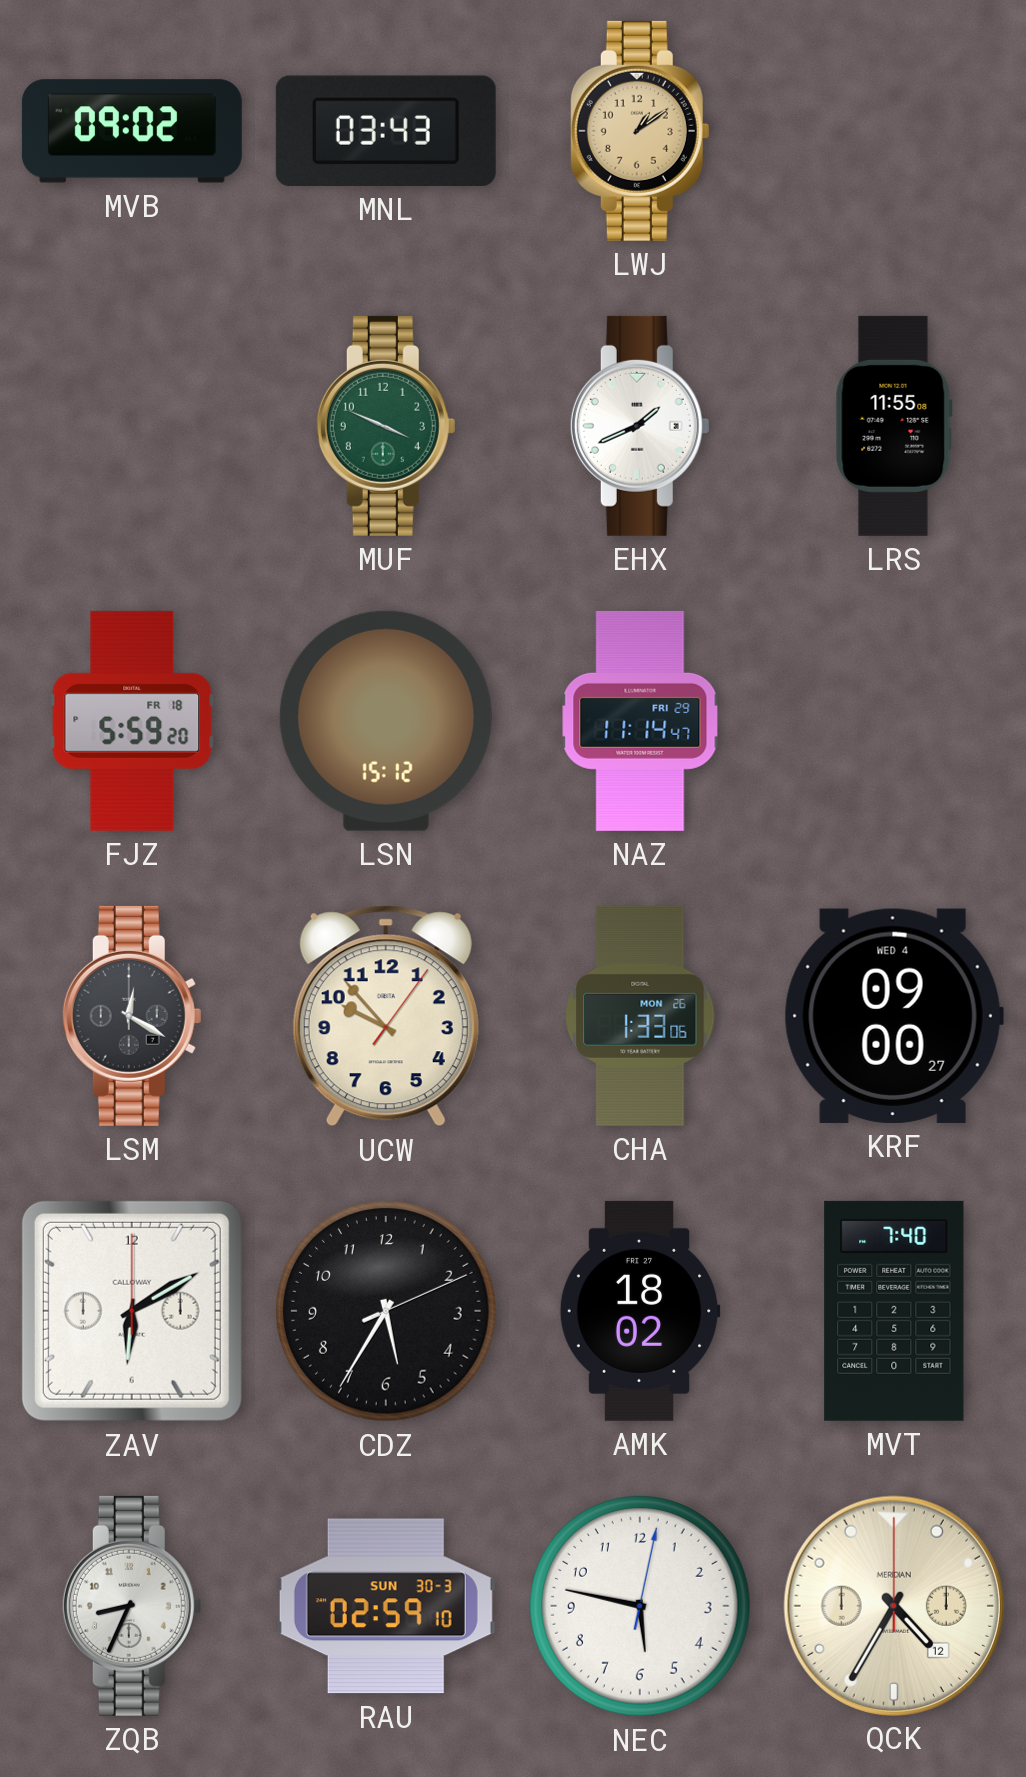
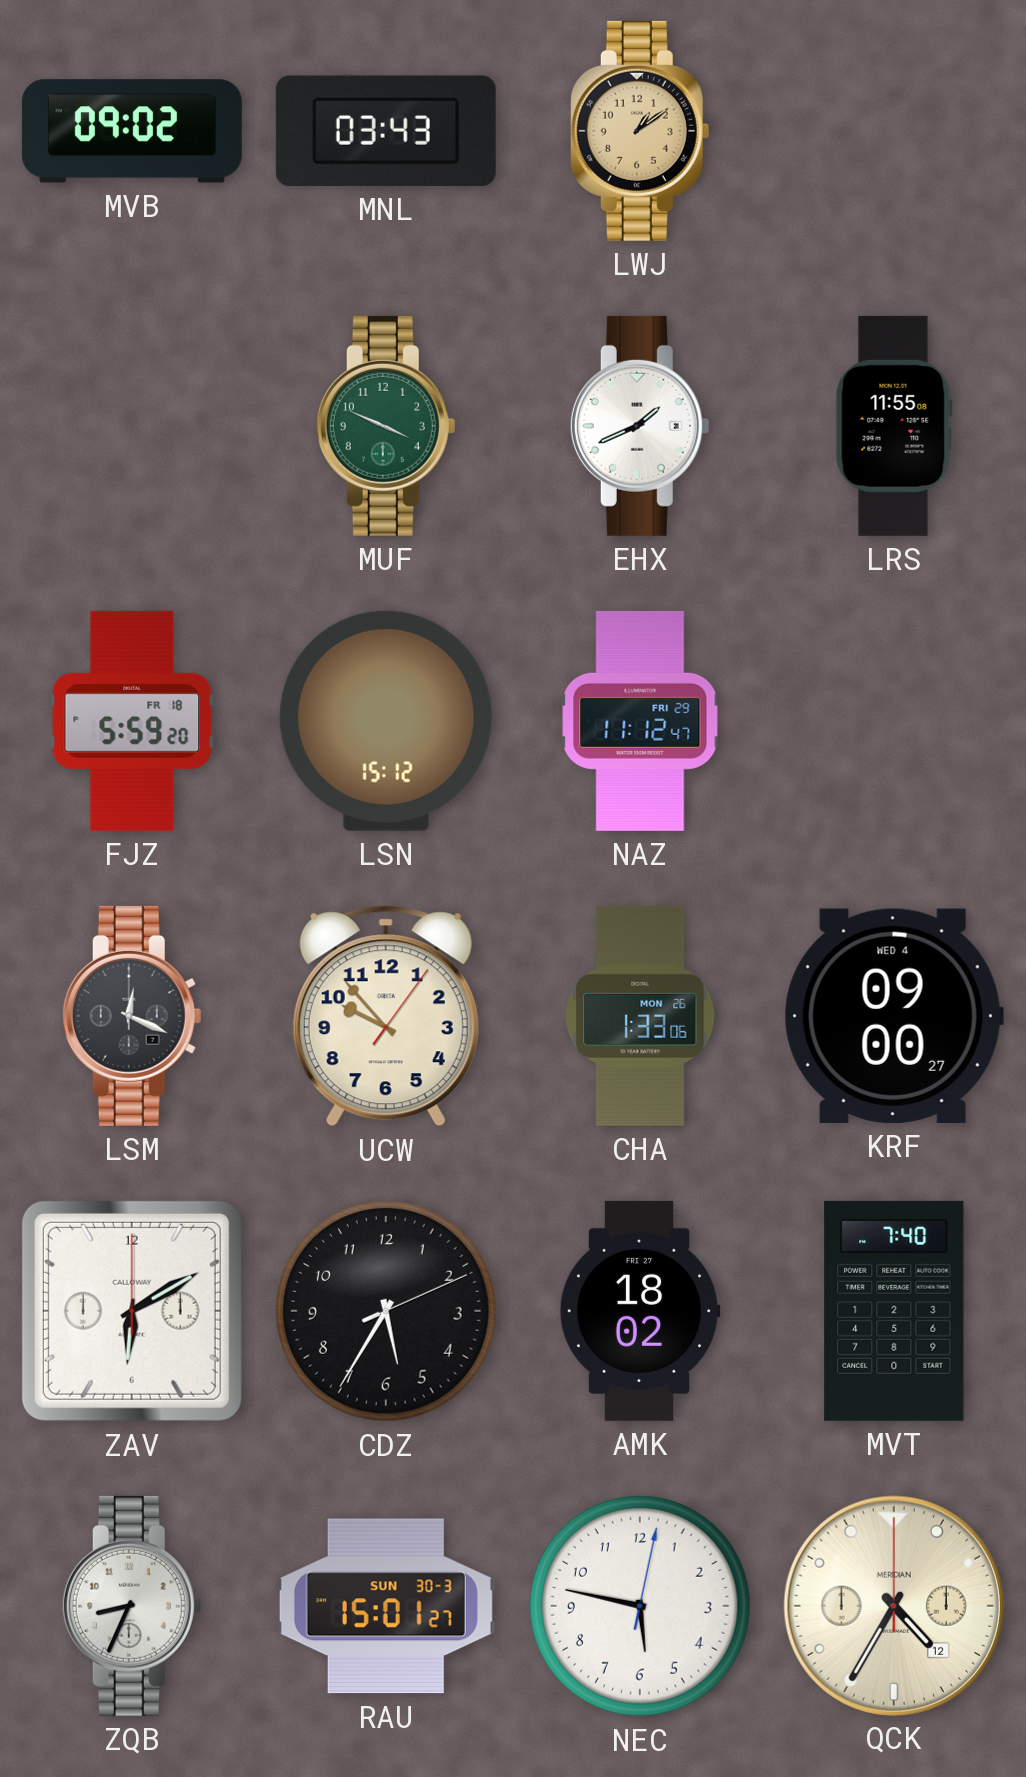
NAZ: 11:14 -> 11:12 (640, 721)
LSM: 12:20 -> 12:19 (132, 1016)
RAU: 02:59 -> 15:01 (386, 1606)
